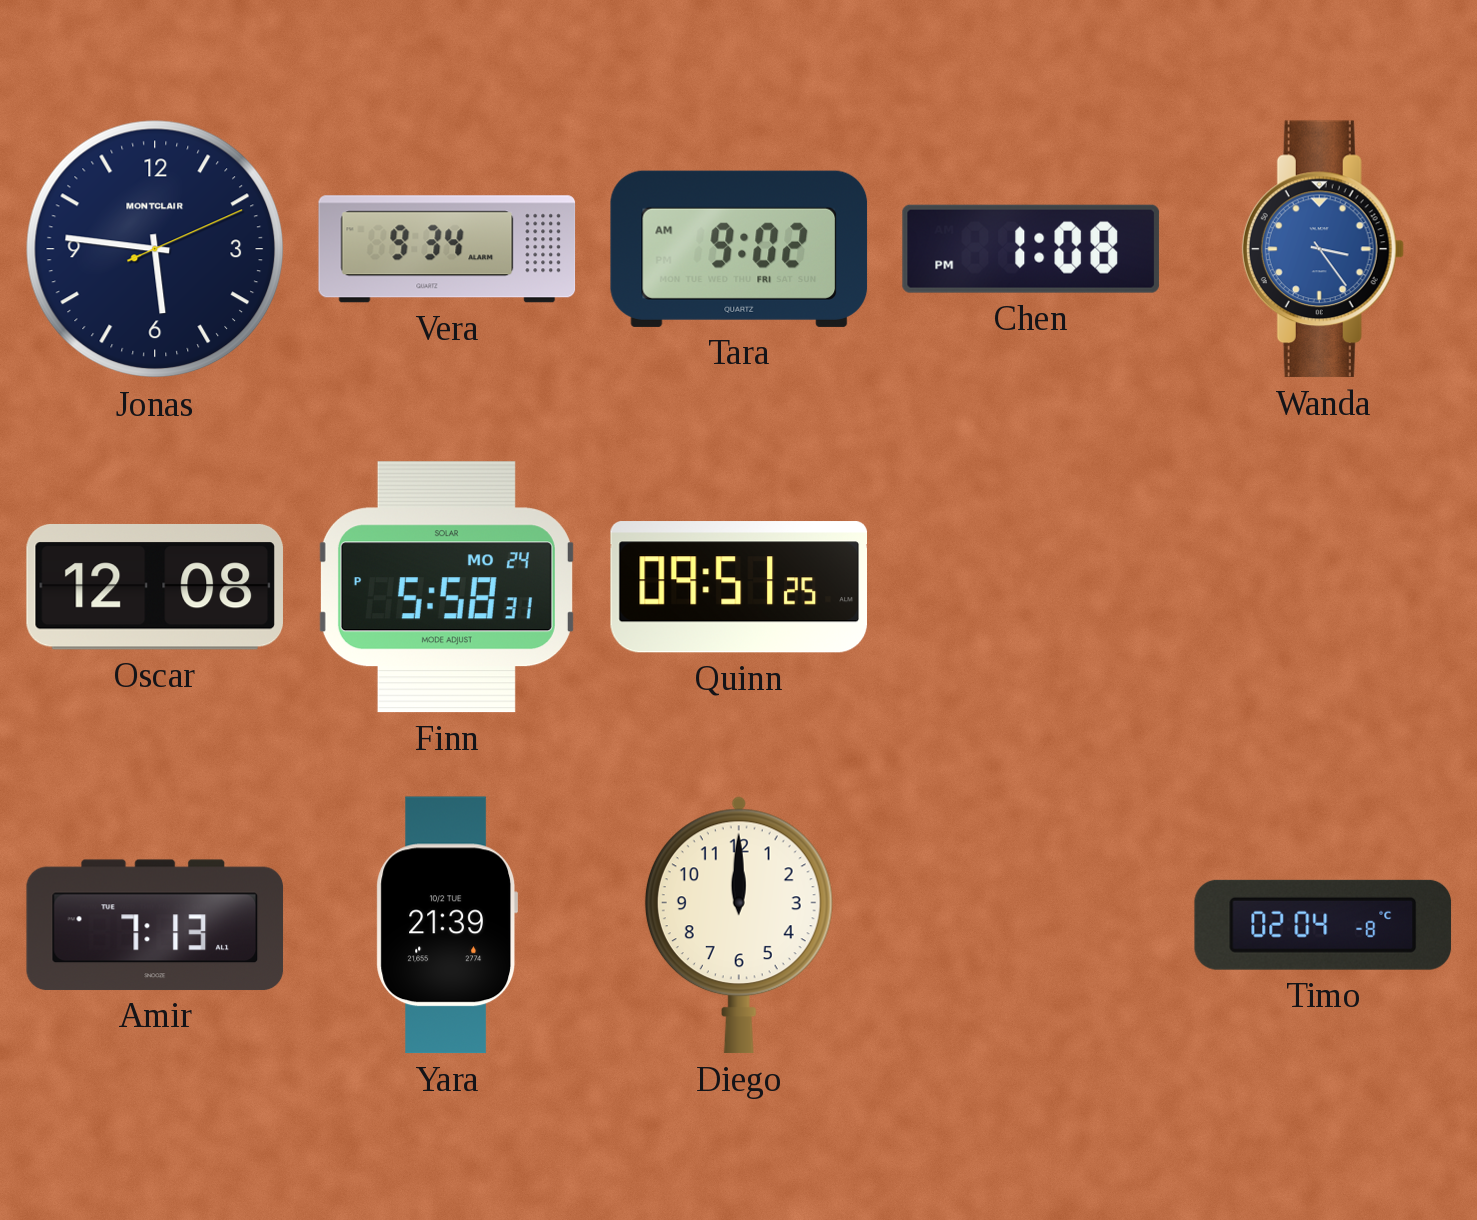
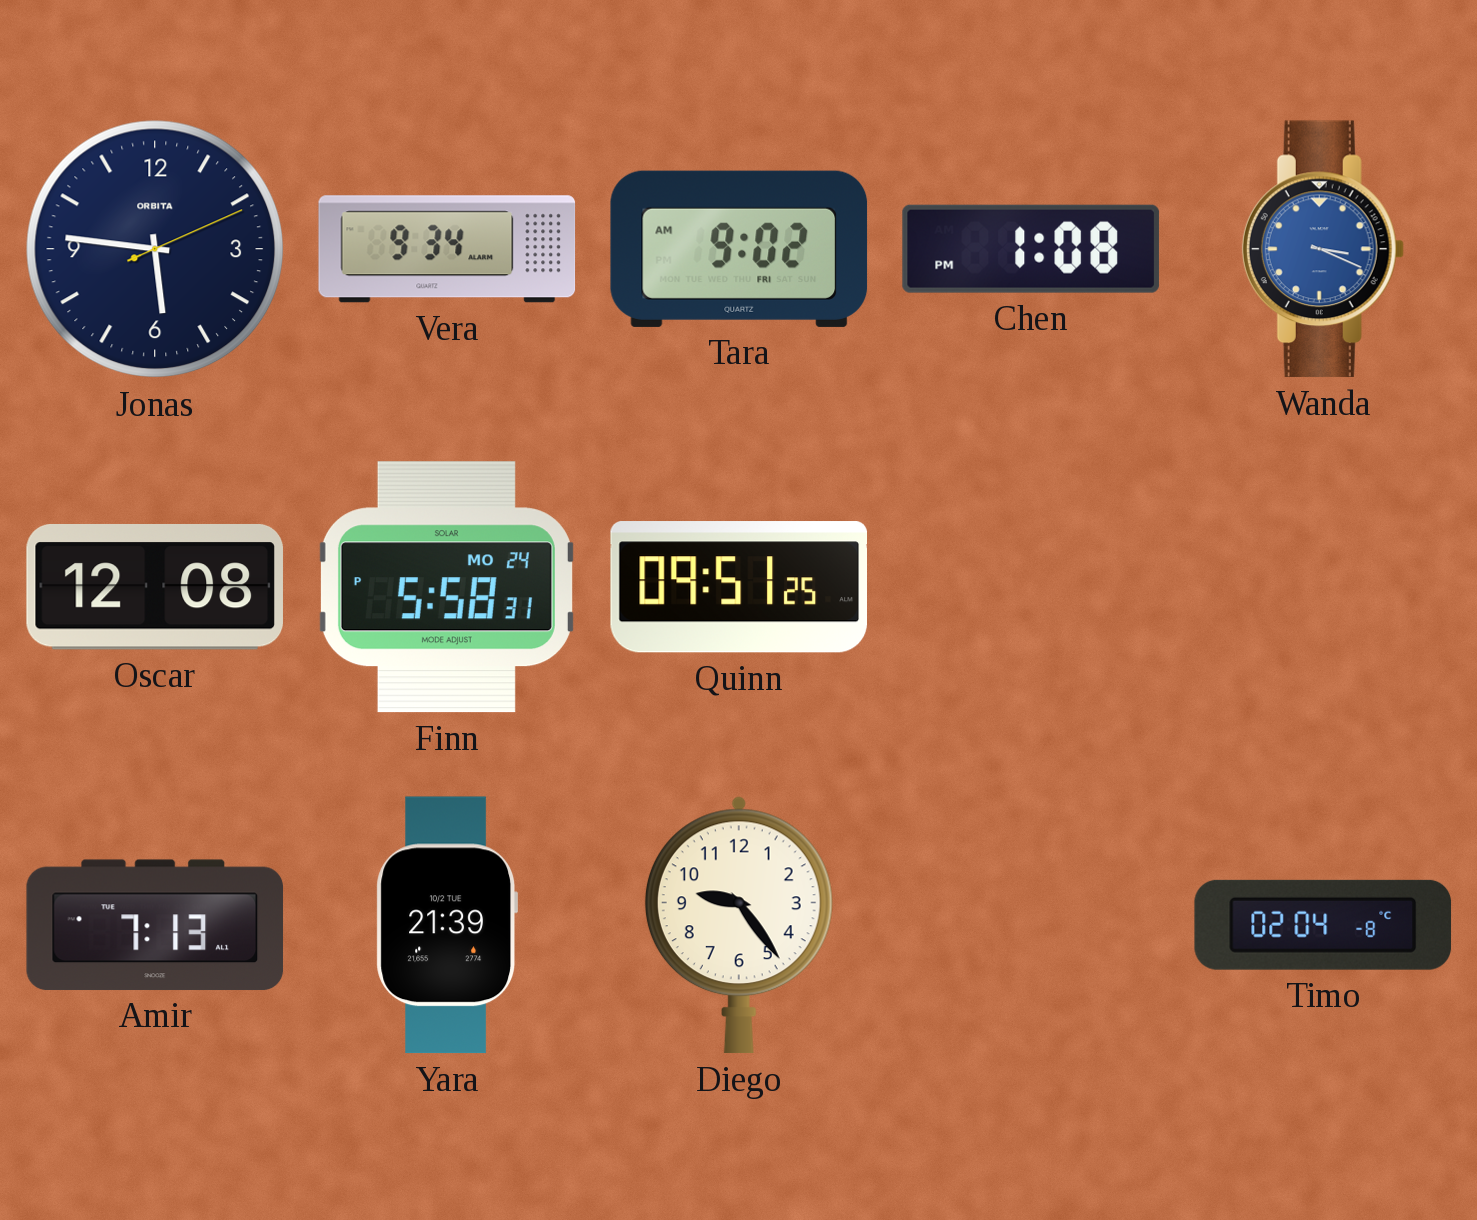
Jonas brand: MONTCLAIR -> ORBITA (155, 249)
Wanda: 3:24 -> 3:19 (1323, 249)
Diego: 12:00 -> 9:24 (739, 925)
